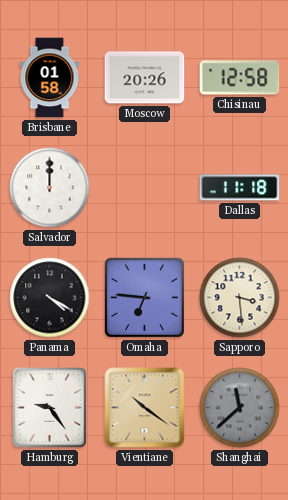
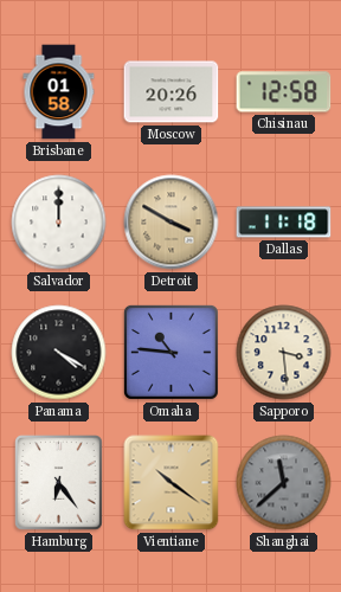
Detroit: none -> 3:50 (172, 223)
Omaha: 6:46 -> 10:46 (170, 352)
Hamburg: 9:24 -> 6:24 (59, 483)
